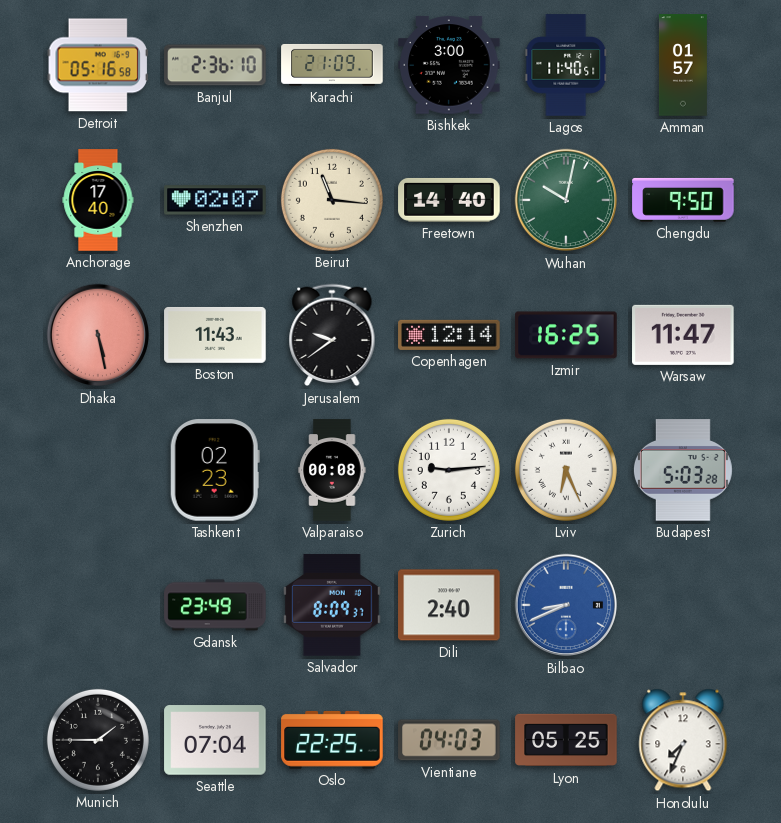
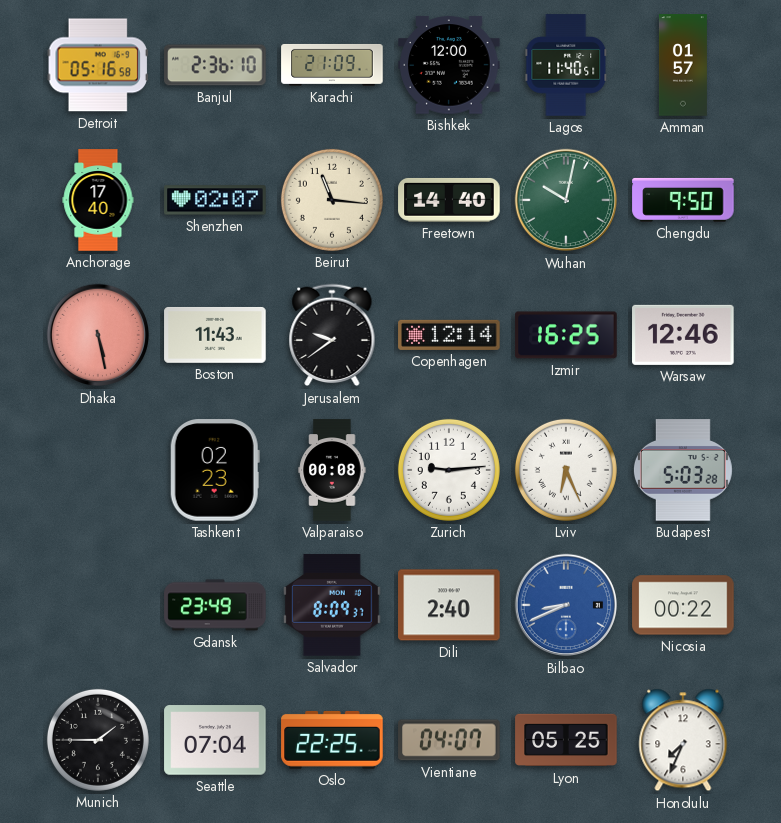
Bishkek: 3:00 -> 12:00 (449, 65)
Warsaw: 11:47 -> 12:46 (683, 335)
Nicosia: none -> 00:22 (683, 605)
Vientiane: 04:03 -> 04:07 (449, 740)
